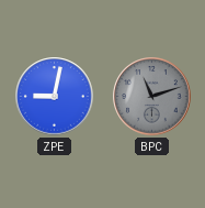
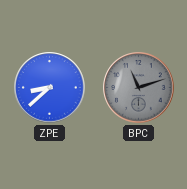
ZPE: 9:02 -> 8:38 (50, 88)
